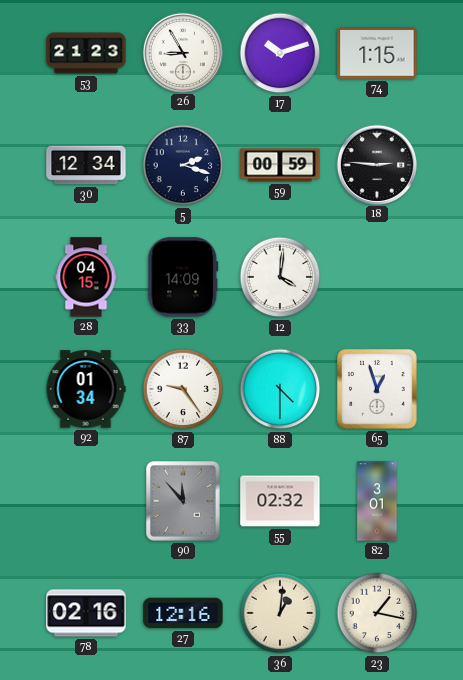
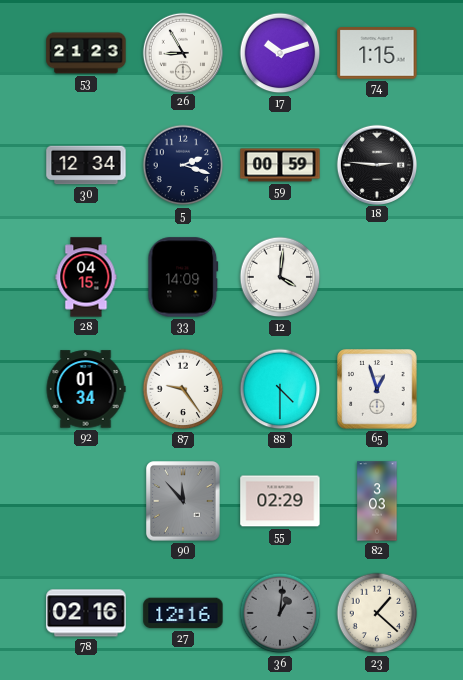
55: 02:32 -> 02:29 (280, 501)
82: 3:01 -> 3:03 (377, 501)
36 dial: cream -> grey (280, 613)
23: 1:17 -> 1:22 (377, 613)
